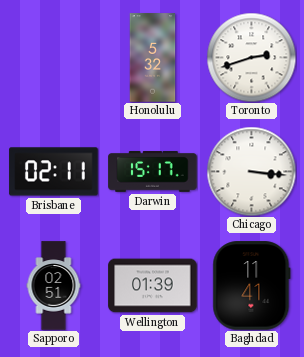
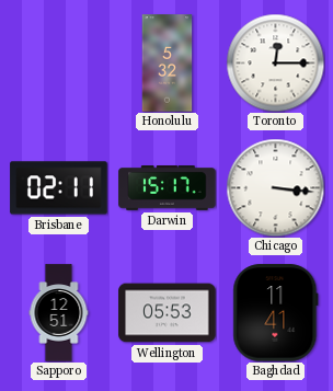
Toronto: 2:42 -> 12:15 (275, 62)
Sapporo: 02:51 -> 12:51 (59, 313)
Wellington: 01:39 -> 05:53 (168, 313)
